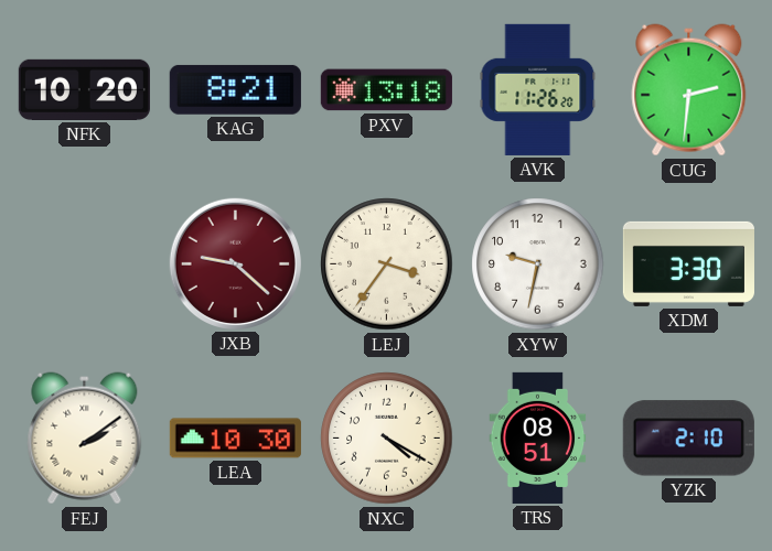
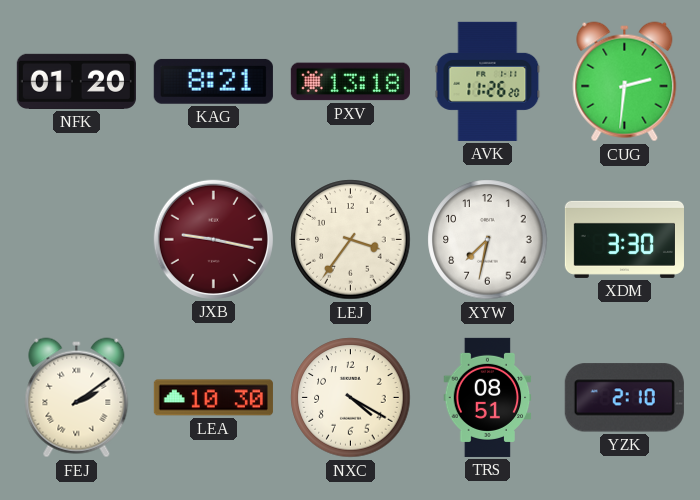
NFK: 10:20 -> 01:20 (76, 81)
JXB: 9:22 -> 9:17 (213, 239)
XYW: 9:32 -> 7:32 (488, 240)
